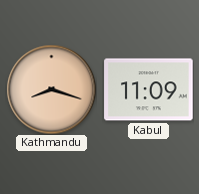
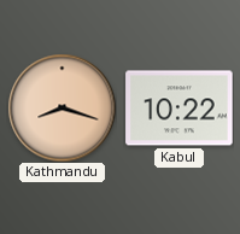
Kabul: 11:09 -> 10:22 (180, 109)
